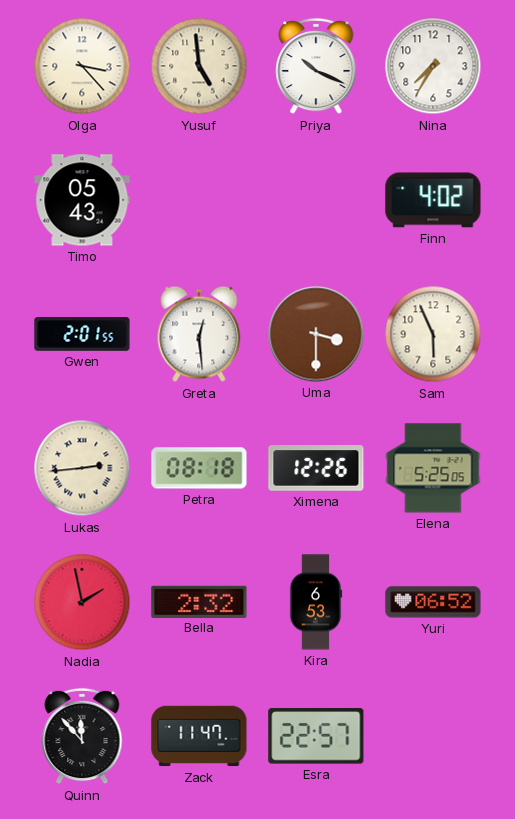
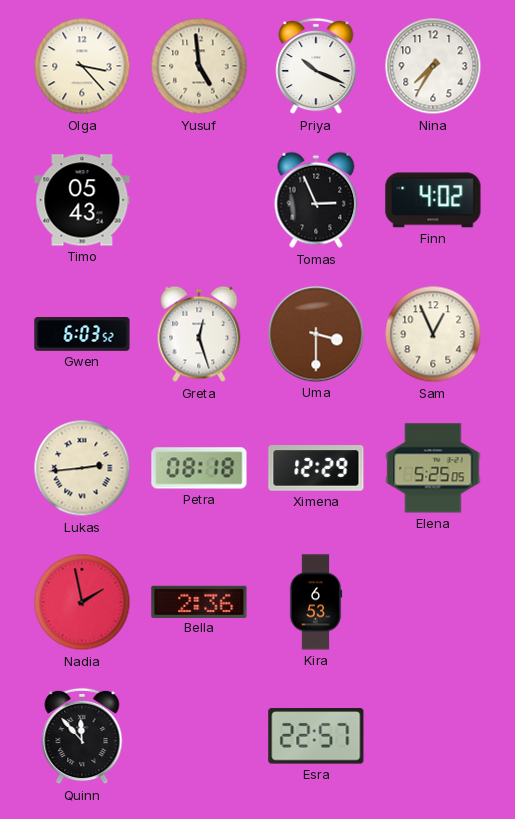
Tomas: none -> 2:56 (316, 200)
Gwen: 2:01 -> 6:03 (82, 335)
Greta: 12:29 -> 12:27 (199, 334)
Sam: 5:56 -> 12:56 (433, 334)
Ximena: 12:26 -> 12:29 (316, 468)
Bella: 2:32 -> 2:36 (199, 601)
Yuri: 06:52 -> none (433, 602)
Zack: 11:47 -> none (199, 736)
